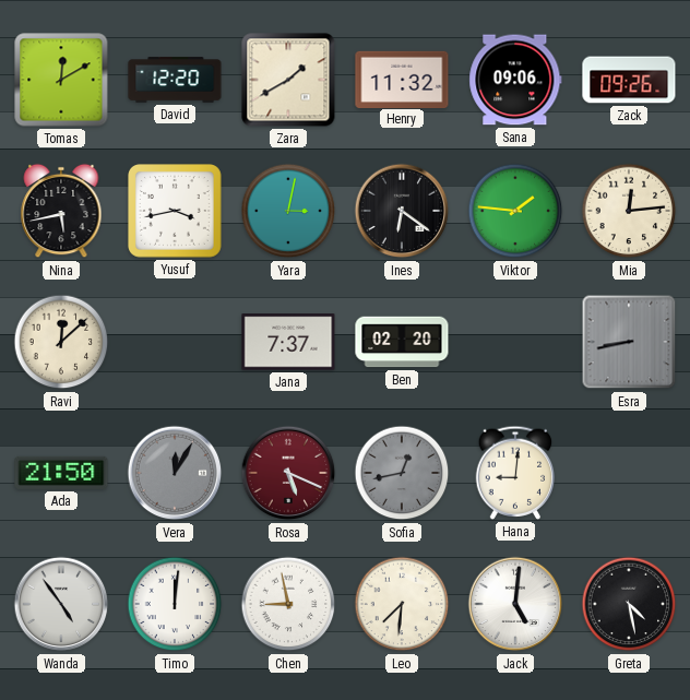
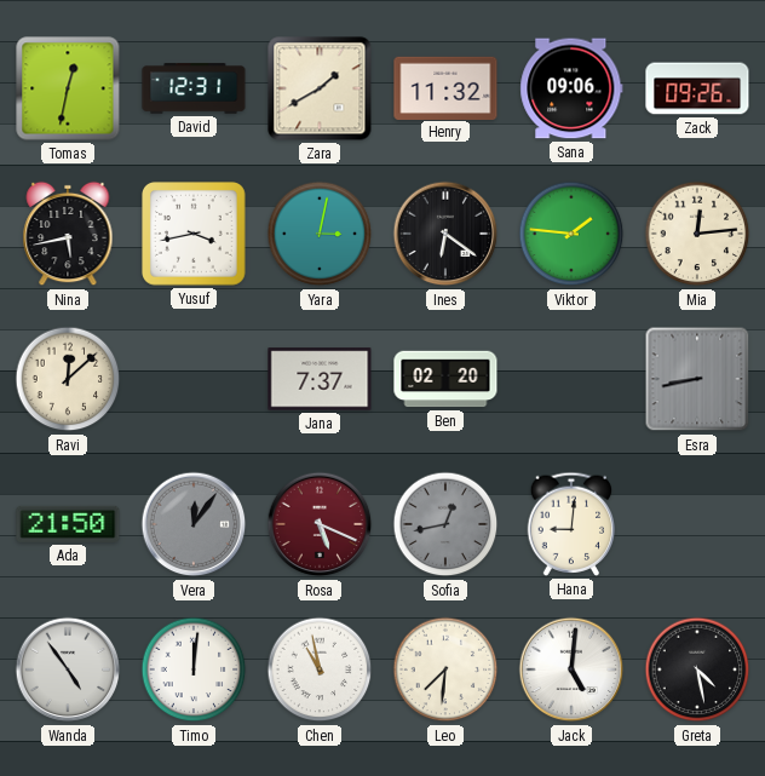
Tomas: 12:10 -> 12:32 (68, 88)
David: 12:20 -> 12:31 (194, 88)
Vera: 12:05 -> 12:06 (194, 524)
Chen: 8:58 -> 10:58 (320, 669)
